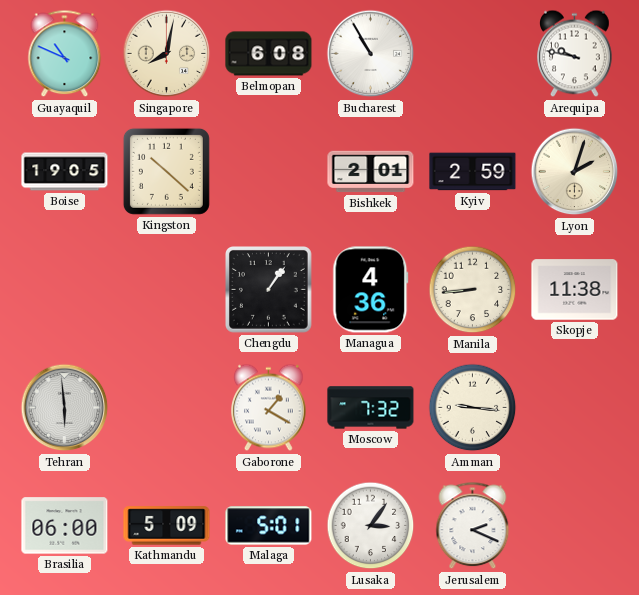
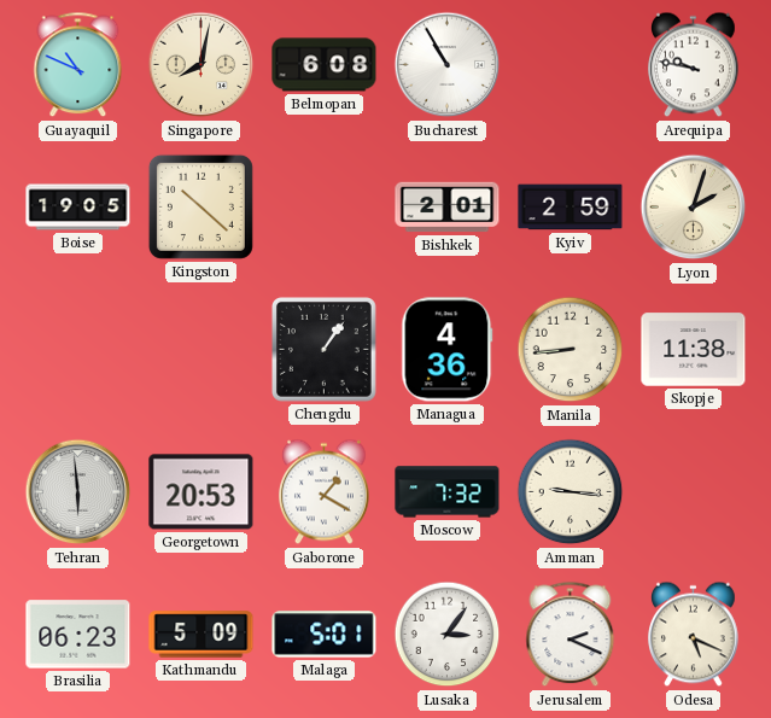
Georgetown: none -> 20:53 (201, 492)
Brasilia: 06:00 -> 06:23 (78, 635)
Odesa: none -> 5:19 (694, 635)
